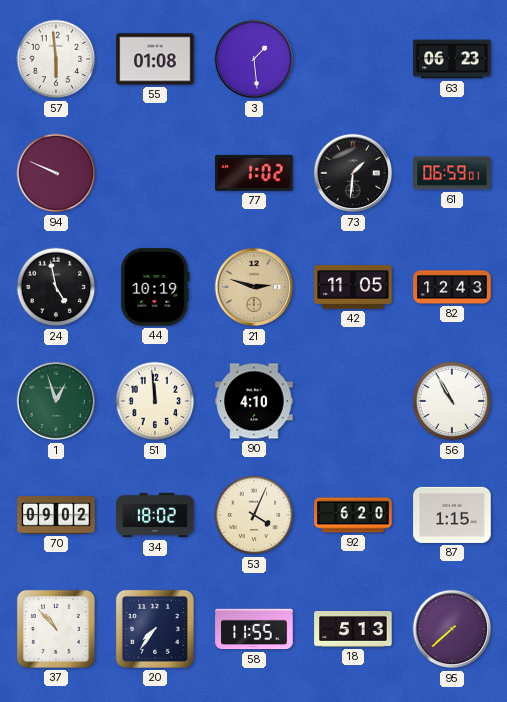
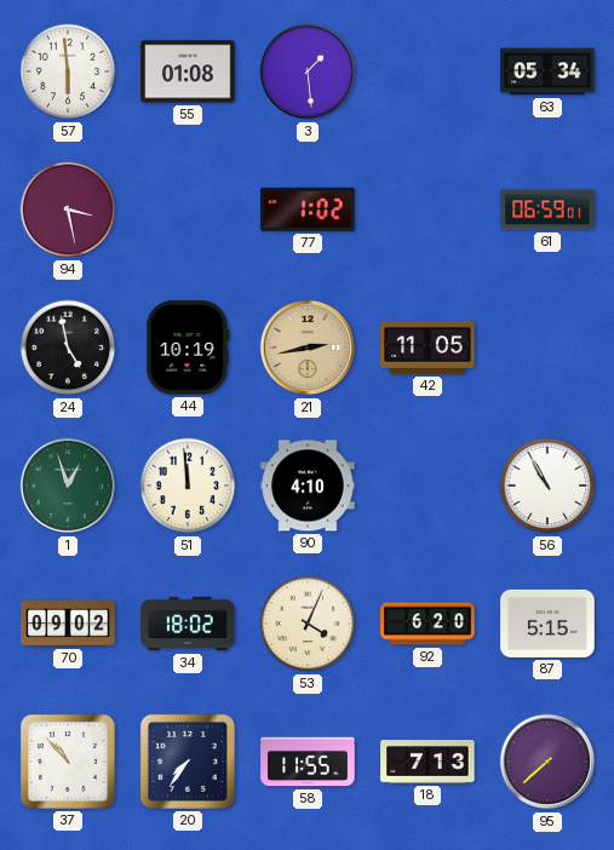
63: 06:23 -> 05:34 (547, 71)
94: 9:49 -> 3:28 (68, 209)
73: 1:31 -> none (353, 173)
21: 2:48 -> 2:43 (308, 348)
82: 12:43 -> none (452, 287)
87: 1:15 -> 5:15 (547, 624)
18: 5:13 -> 7:13 (427, 762)
